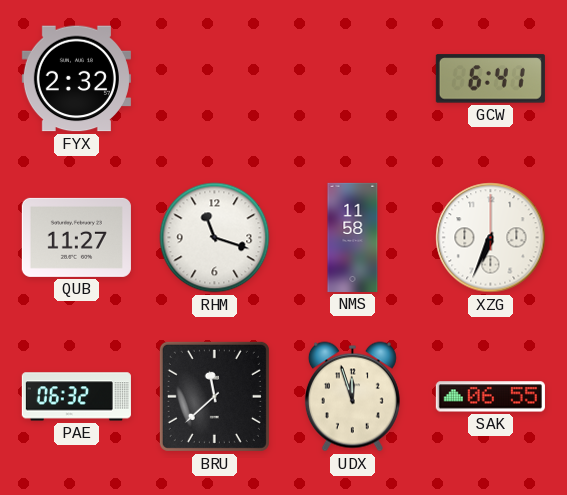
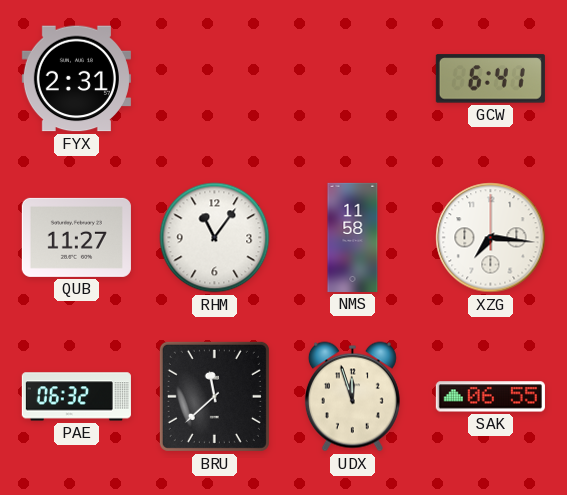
FYX: 2:32 -> 2:31 (76, 79)
RHM: 11:18 -> 11:06 (215, 238)
XZG: 6:34 -> 7:16 (491, 238)
